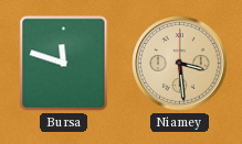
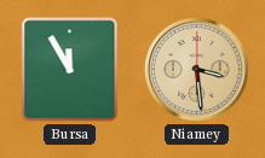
Bursa: 11:48 -> 11:55 (70, 70)
